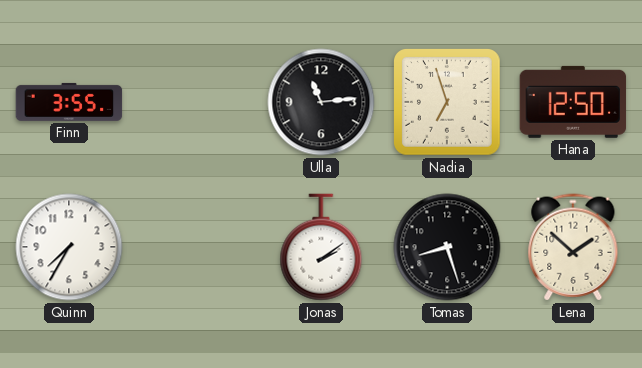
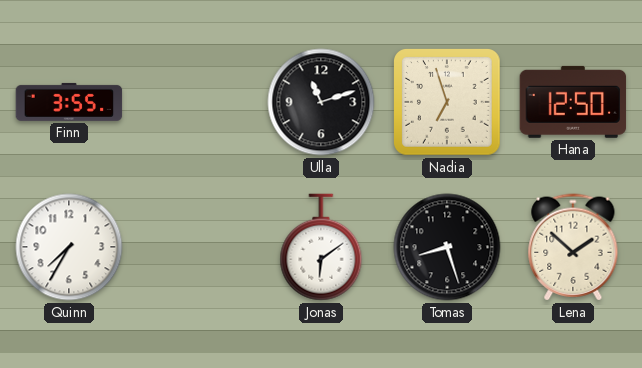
Ulla: 11:14 -> 11:12 (321, 102)
Jonas: 2:09 -> 6:09 (321, 247)
